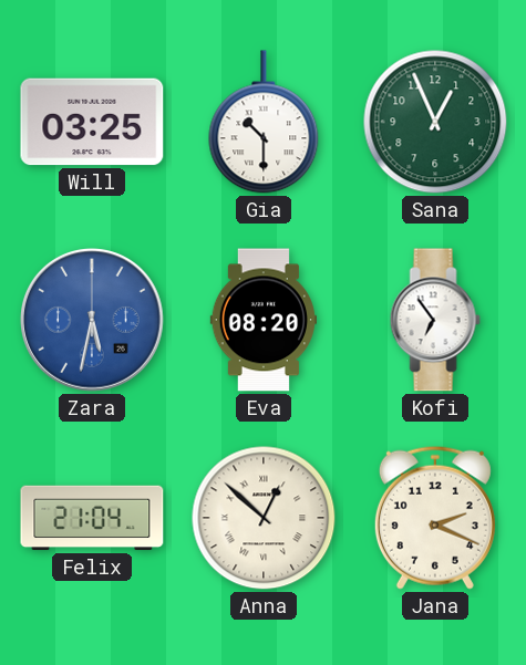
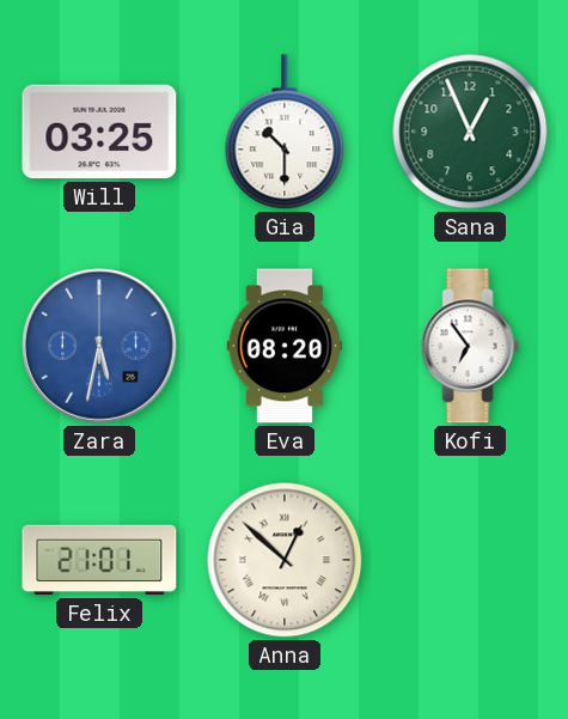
Felix: 21:04 -> 21:01 (99, 560)
Jana: 2:19 -> none (435, 518)
